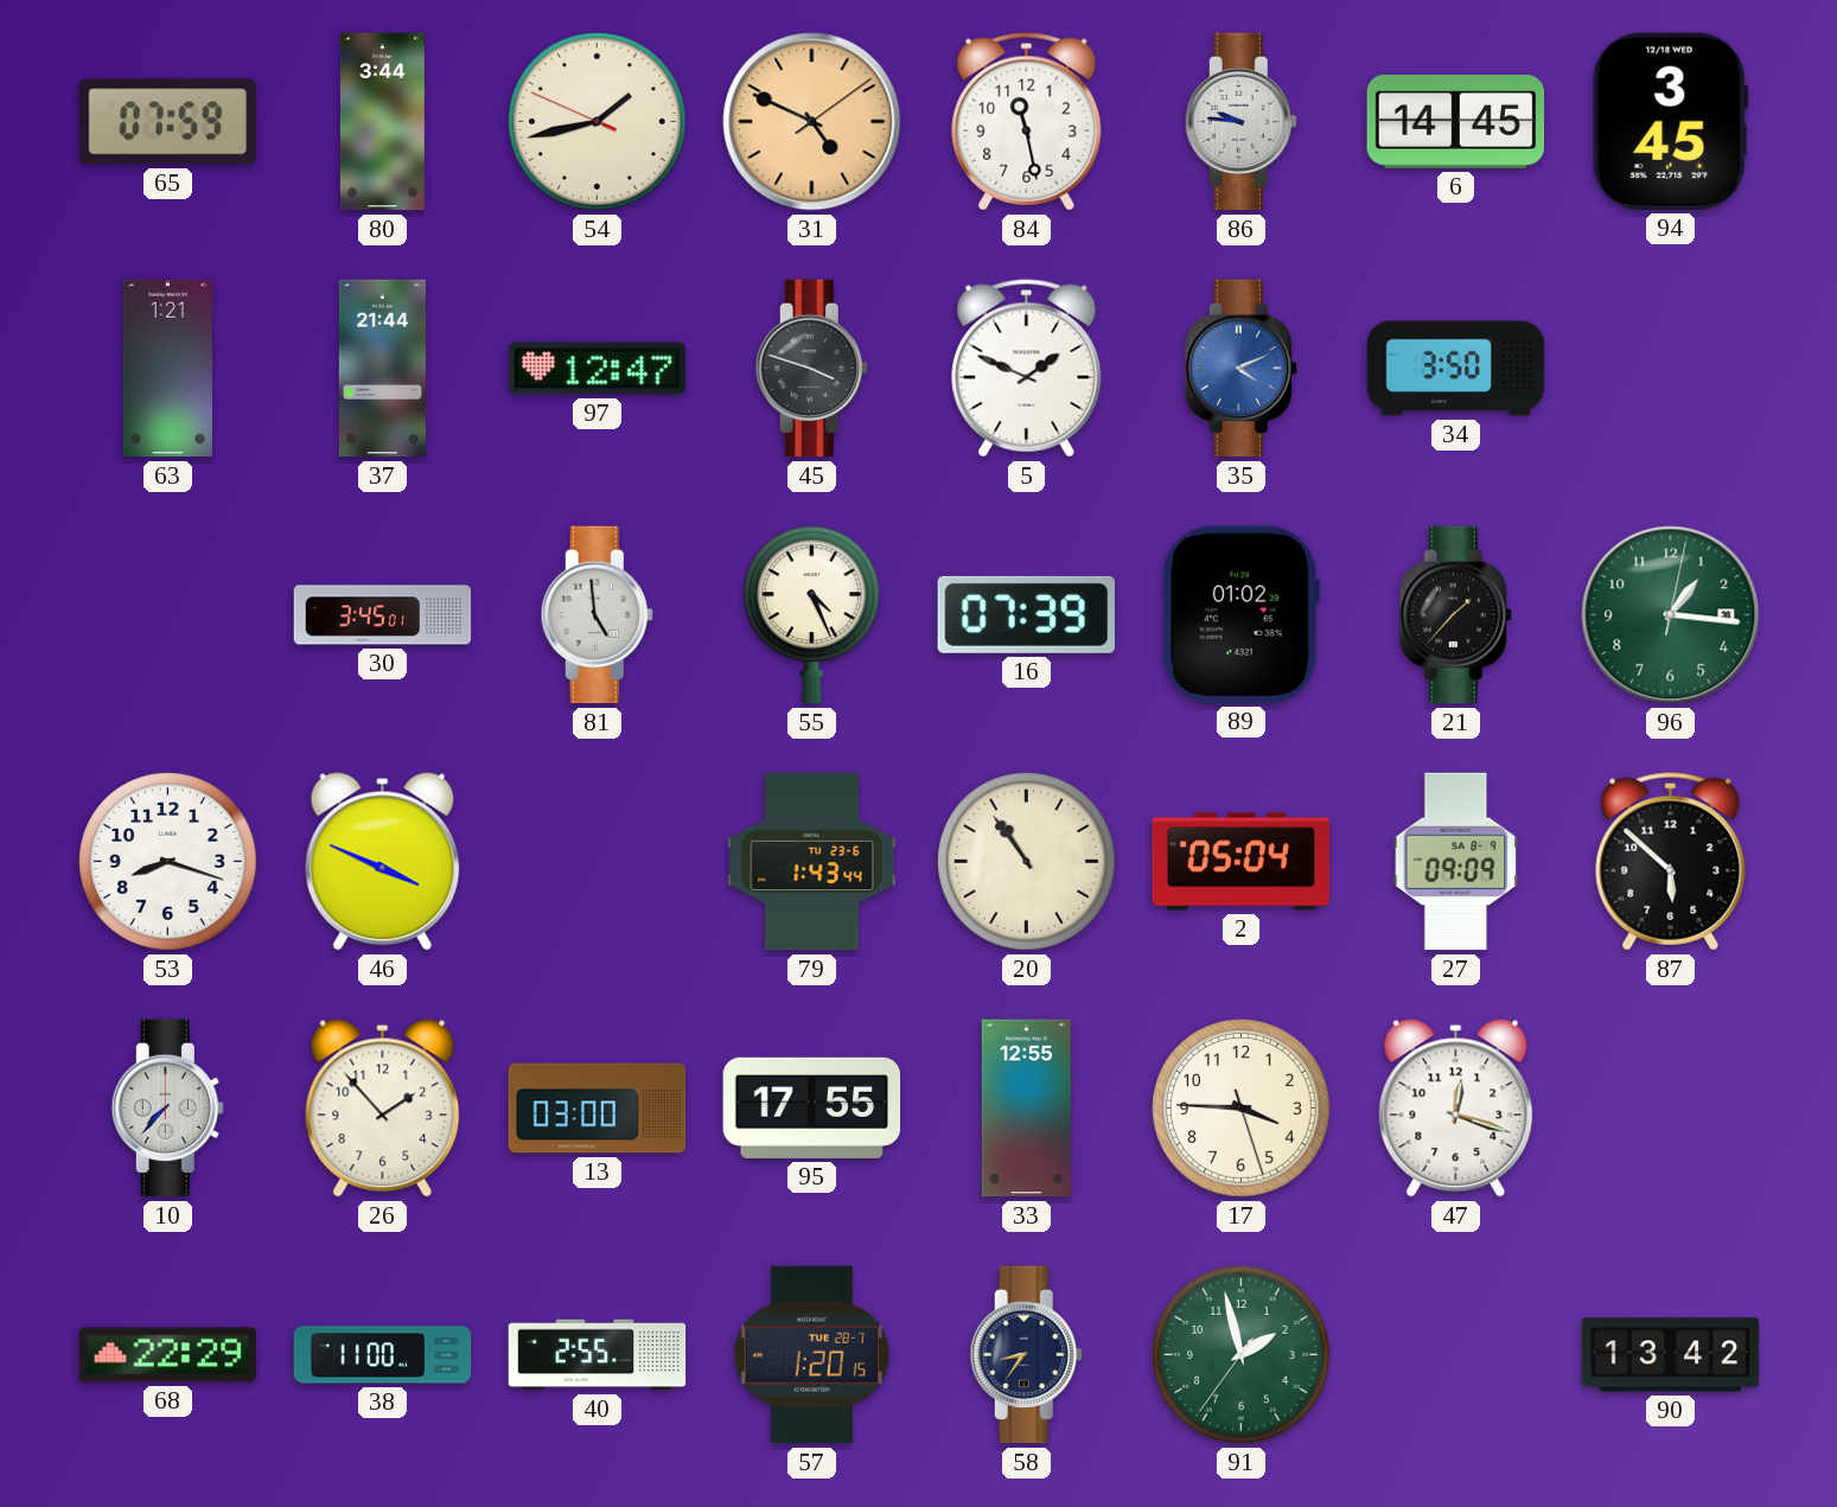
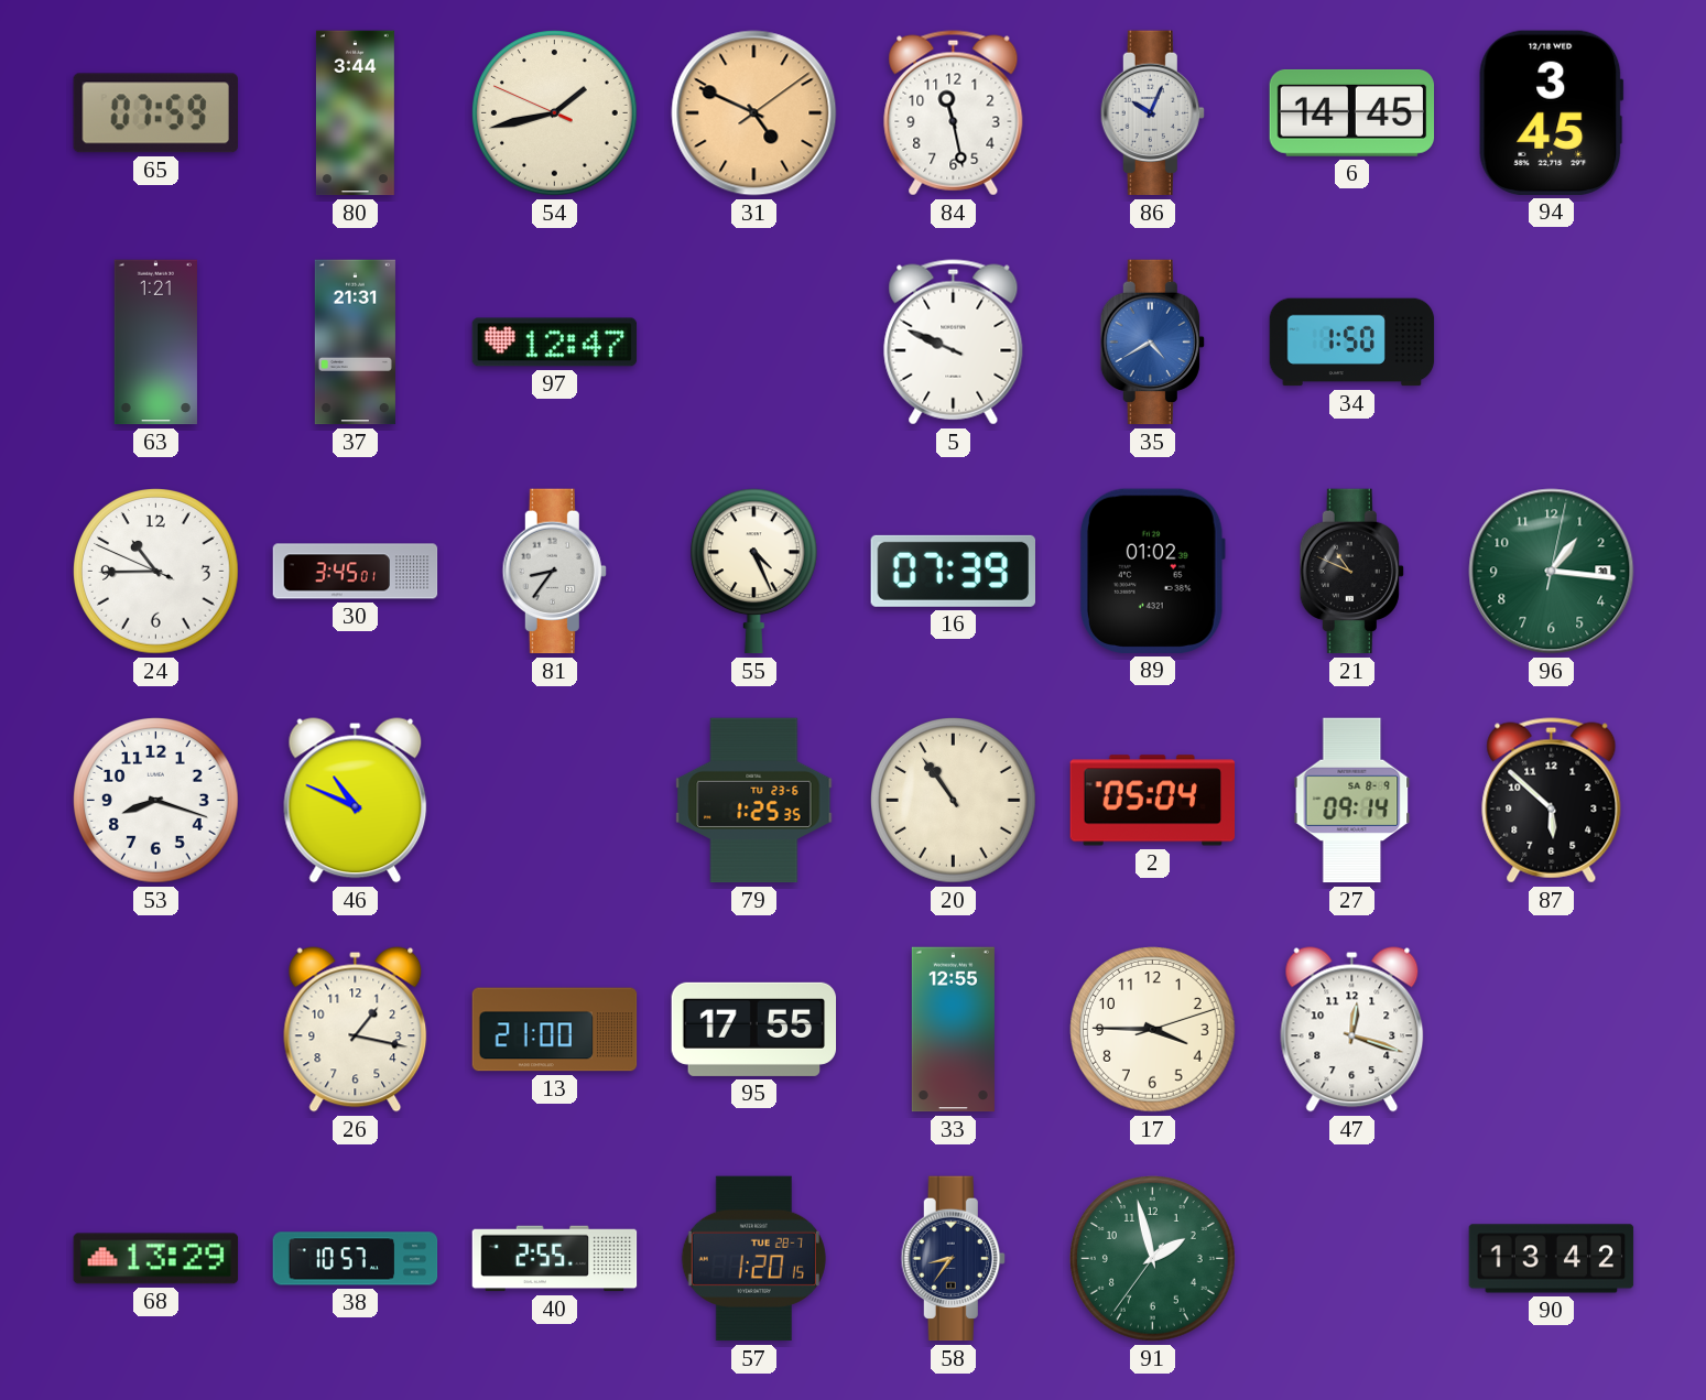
86: 9:46 -> 10:04 (1152, 113)
37: 21:44 -> 21:31 (355, 343)
45: 3:48 -> none (811, 369)
5: 1:49 -> 9:49 (954, 343)
35: 4:11 -> 4:40 (1152, 343)
34: 3:50 -> 1:50 (1352, 343)
24: none -> 10:44 (156, 572)
81: 4:59 -> 8:36 (554, 572)
21: 1:37 -> 10:49 (1351, 572)
46: 3:49 -> 10:49 (356, 801)
79: 1:43 -> 1:25 (754, 801)
27: 09:09 -> 09:14 (1352, 801)
10: 7:37 -> none (167, 1109)
26: 1:53 -> 1:17 (356, 1030)
13: 03:00 -> 21:00 (555, 1030)
17: 3:45:27 -> 3:45:12 (1153, 1030)
68: 22:29 -> 13:29 (156, 1259)
38: 11:00 -> 10:57 (356, 1259)
